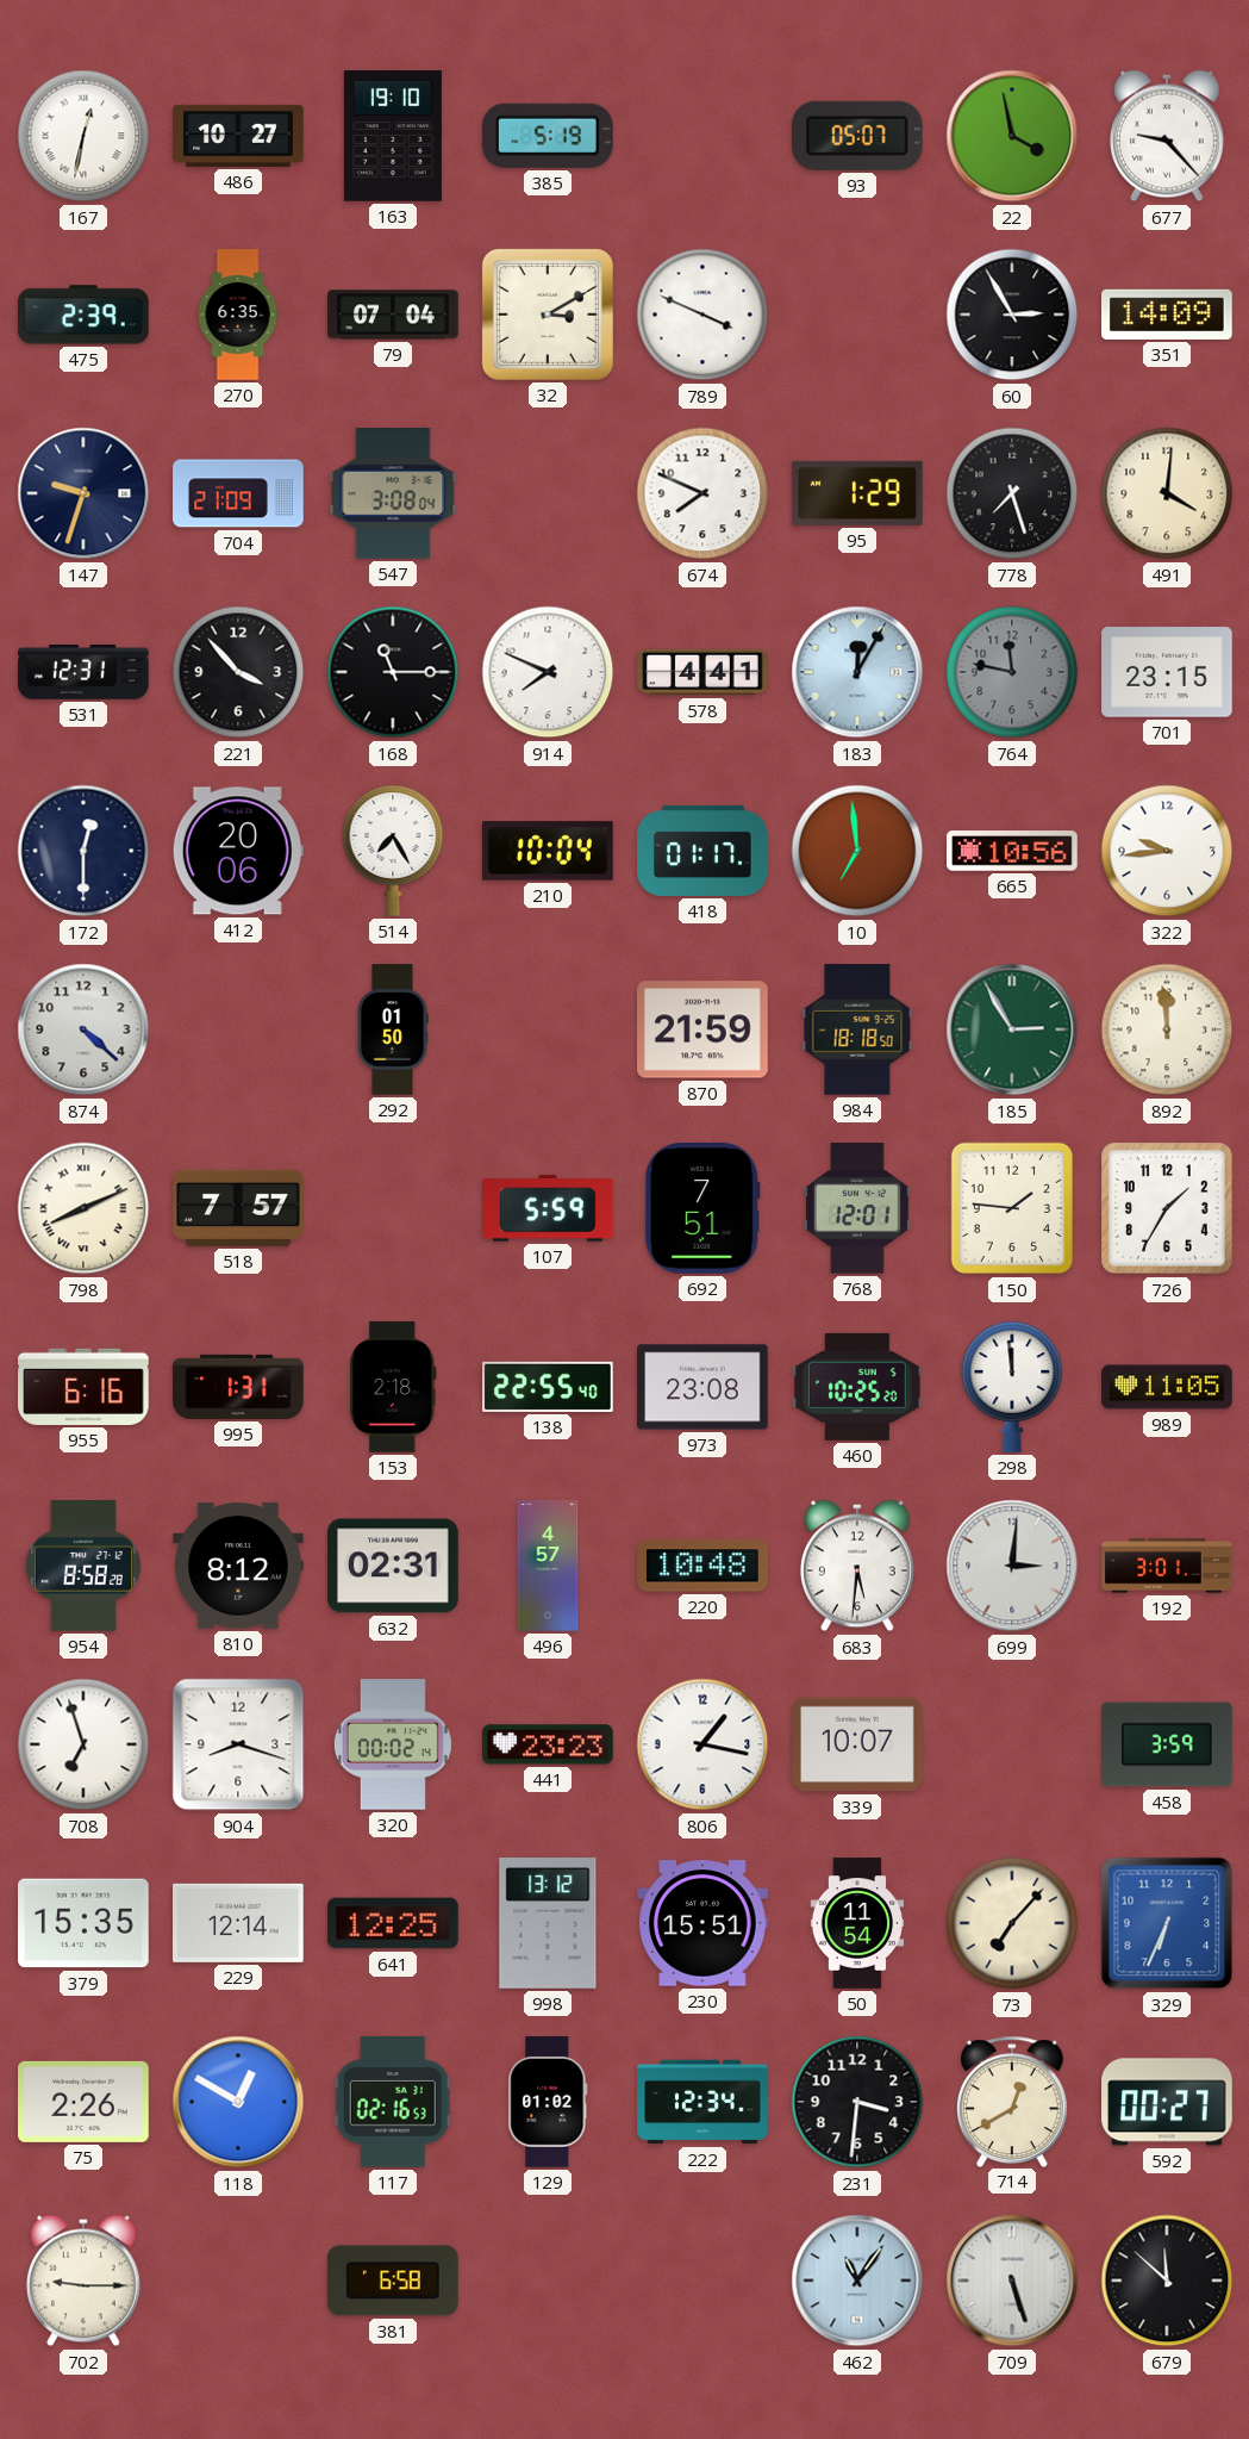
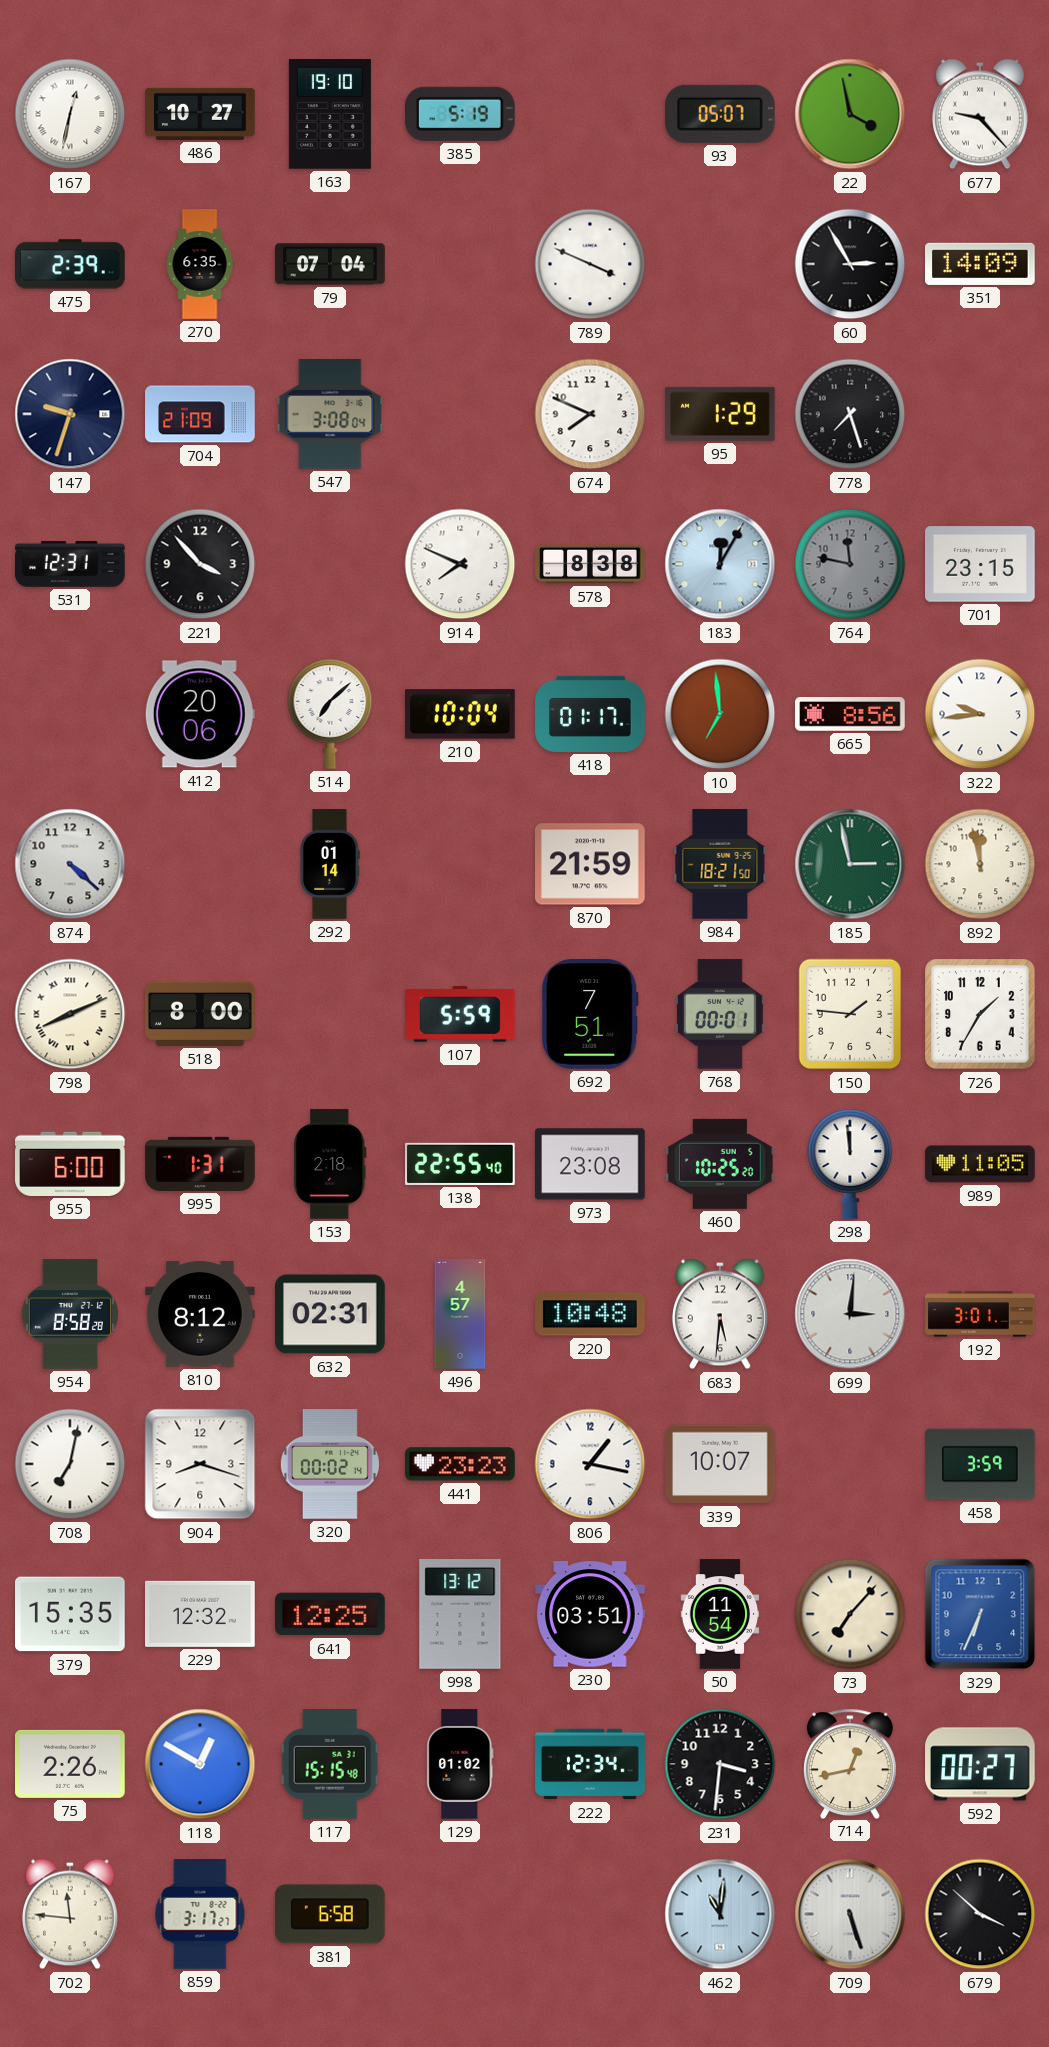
32: 3:10 -> none (548, 315)
491: 4:01 -> none (1167, 493)
168: 11:15 -> none (393, 672)
578: 4:41 -> 8:38 (590, 564)
172: 12:30 -> none (83, 851)
514: 7:25 -> 7:08 (330, 714)
665: 10:56 -> 8:56 (850, 714)
292: 01:50 -> 01:14 (330, 864)
984: 18:18 -> 18:21 (720, 864)
185: 2:55 -> 2:58 (850, 864)
892: 11:59 -> 11:58 (980, 864)
518: 7:57 -> 8:00 (200, 1014)
768: 12:01 -> 00:01 (721, 1014)
955: 6:16 -> 6:00 (70, 1164)
708: 6:57 -> 7:02 (70, 1464)
229: 12:14 -> 12:32 (201, 1614)
230: 15:51 -> 03:51 (590, 1614)
117: 02:16 -> 15:15 (330, 1765)
714: 12:40 -> 12:43 (850, 1763)
702: 9:15 -> 11:46 (70, 1914)
859: none -> 3:17 (200, 1914)
462: 11:06 -> 11:01 (720, 1914)
679: 11:52 -> 3:52 (980, 1914)
